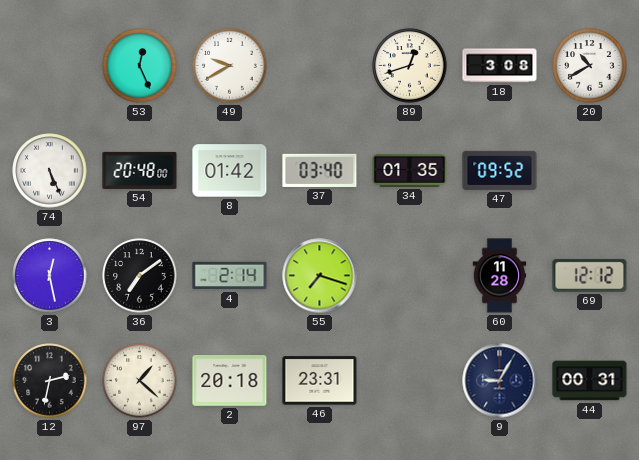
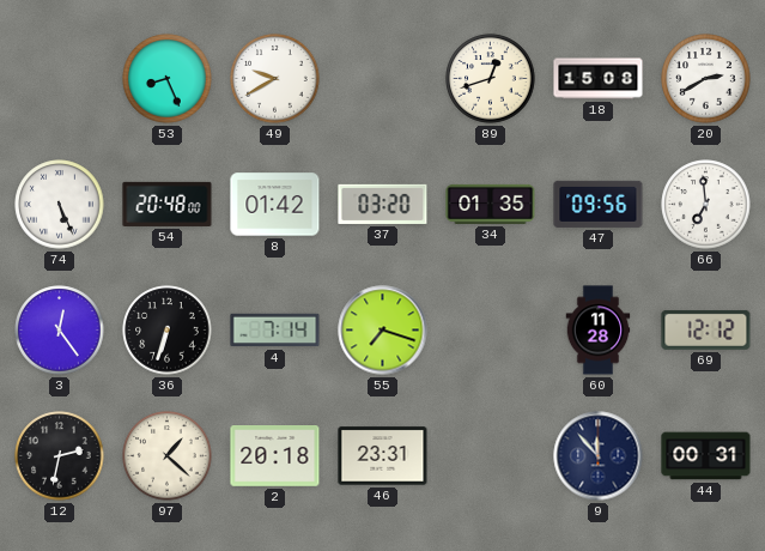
53: 12:26 -> 8:26 (168, 79)
18: 3:08 -> 15:08 (599, 79)
20: 10:40 -> 2:40 (706, 79)
37: 03:40 -> 03:20 (383, 204)
47: 09:52 -> 09:56 (599, 204)
66: none -> 6:59 (706, 205)
3: 12:28 -> 12:24 (60, 331)
36: 7:09 -> 6:33 (168, 331)
4: 2:14 -> 7:14 (275, 331)
9: 9:05 -> 11:53 (599, 456)
